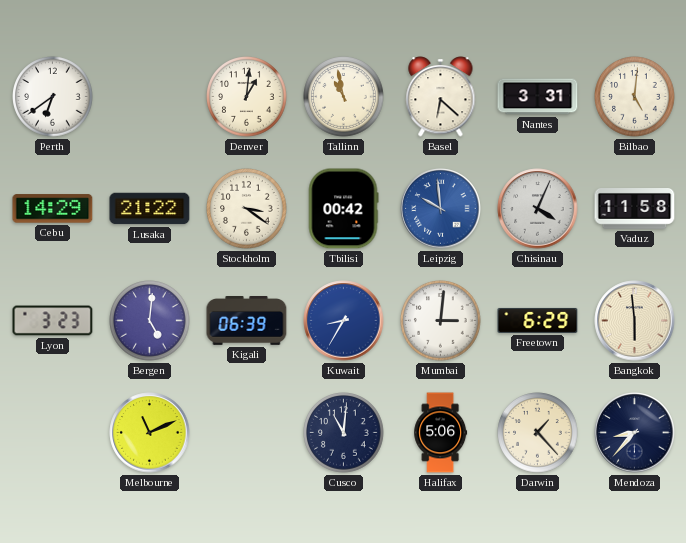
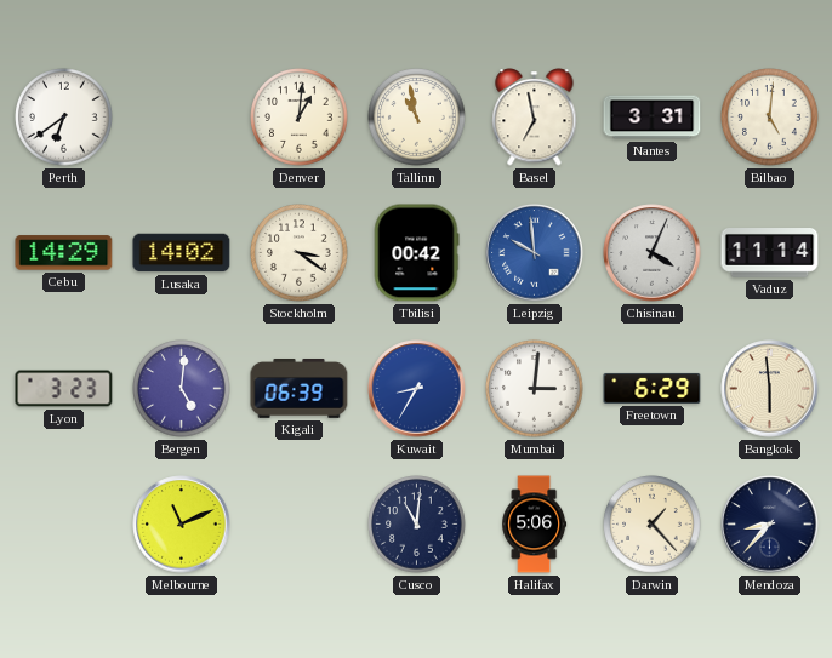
Basel: 6:22 -> 6:58 (535, 118)
Lusaka: 21:22 -> 14:02 (182, 253)
Vaduz: 11:58 -> 11:14 (770, 253)
